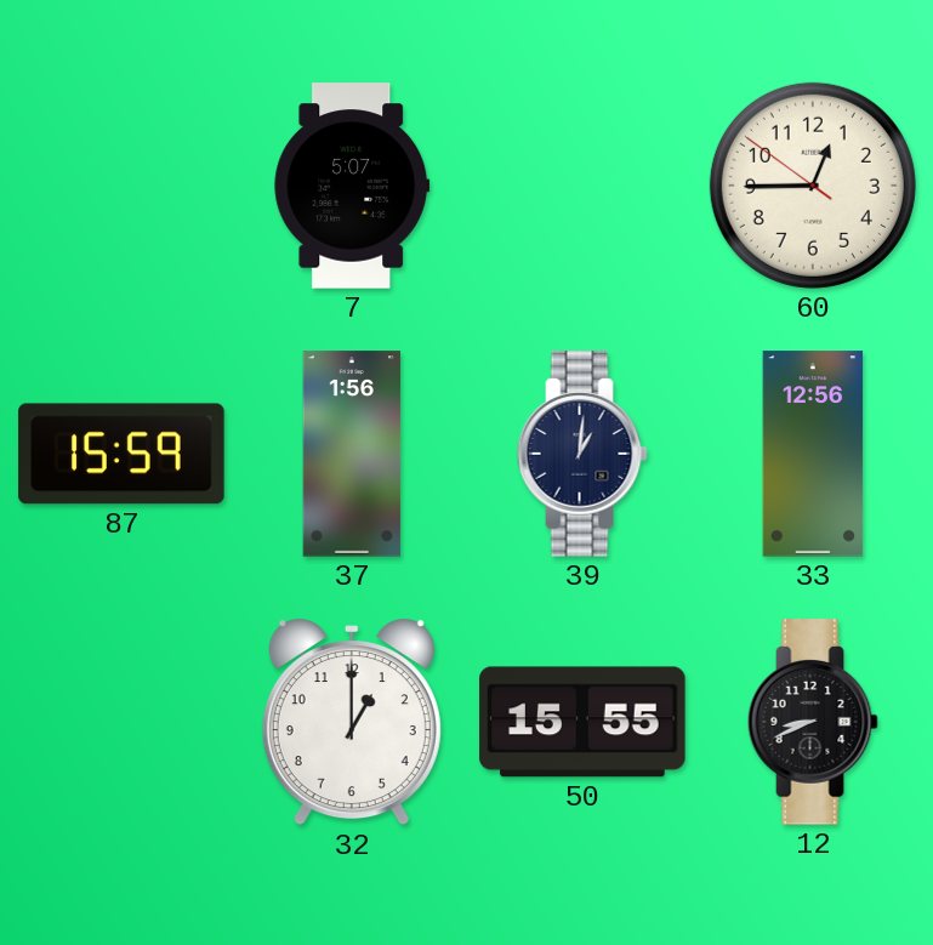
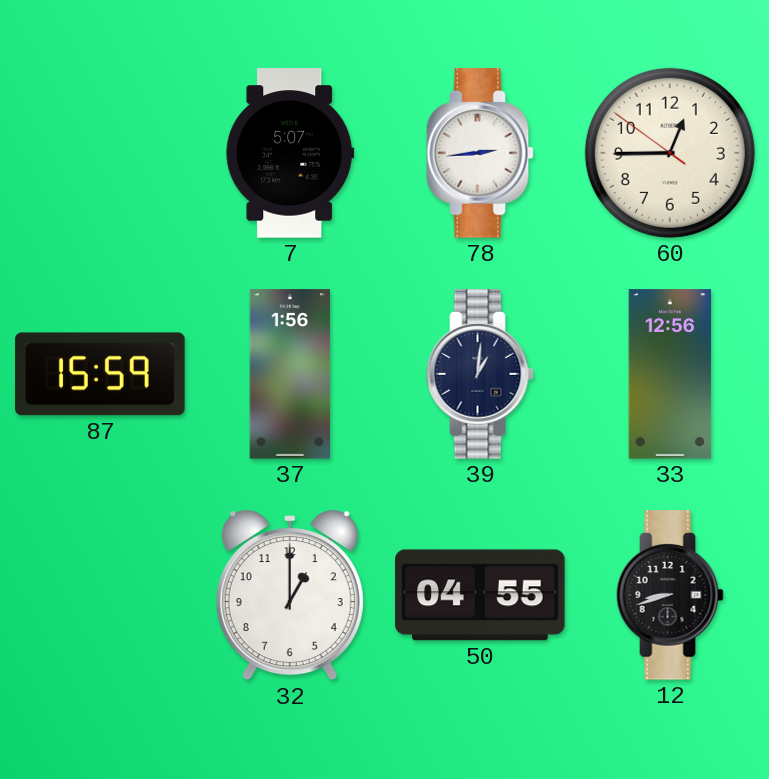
78: none -> 2:44 (480, 153)
50: 15:55 -> 04:55 (480, 595)
12: 8:41 -> 8:42 (670, 595)
